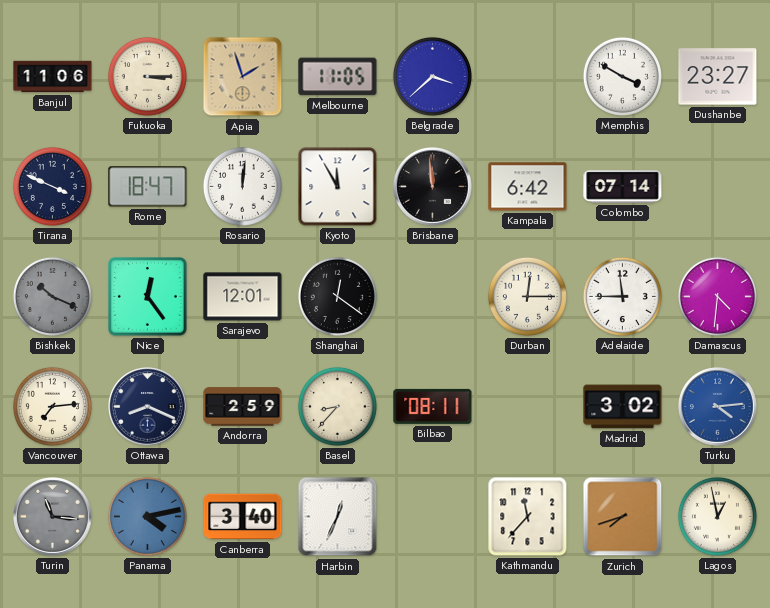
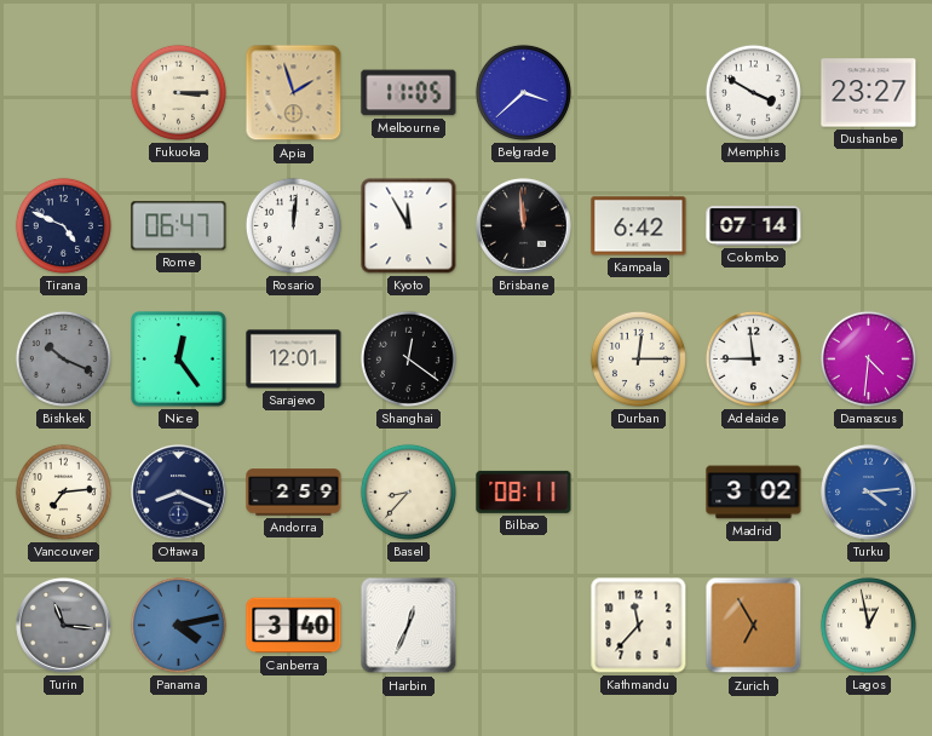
Banjul: 11:06 -> none (53, 77)
Tirana: 3:49 -> 4:49 (63, 225)
Rome: 18:47 -> 06:47 (179, 226)
Zurich: 7:42 -> 6:55 (754, 626)
